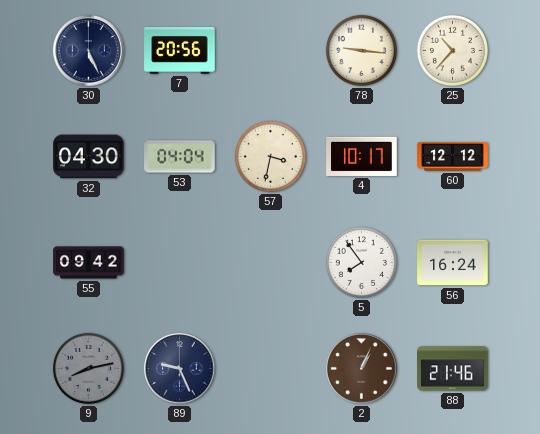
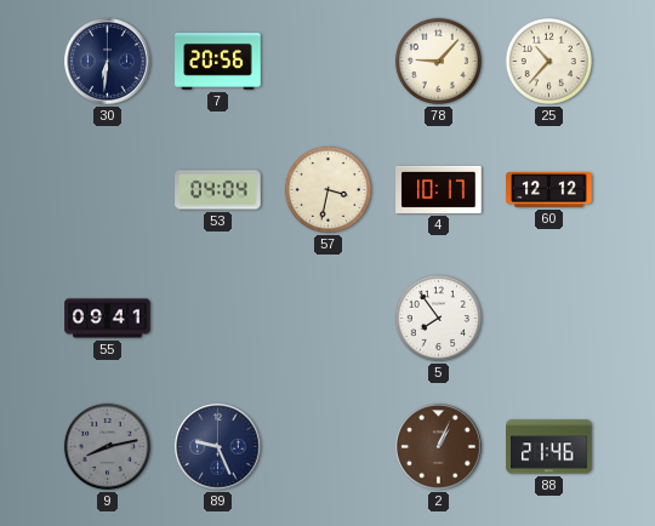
30: 5:26 -> 6:31 (108, 62)
78: 9:16 -> 9:07 (438, 61)
32: 04:30 -> none (89, 157)
55: 09:42 -> 09:41 (108, 319)
56: 16:24 -> none (453, 263)
